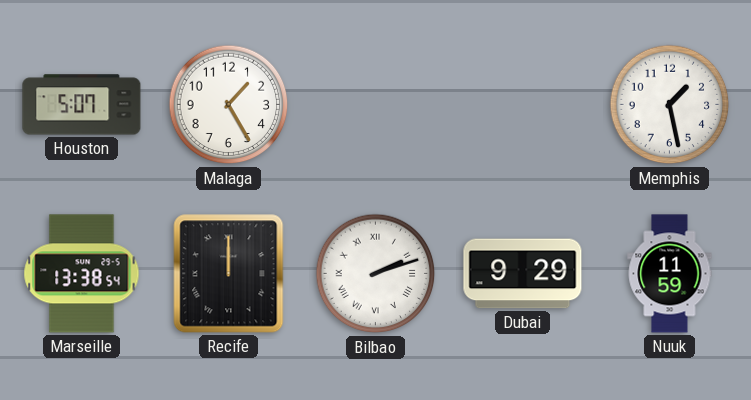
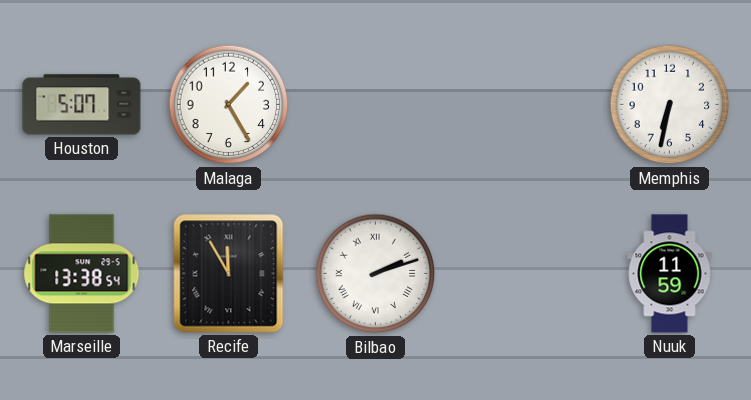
Memphis: 1:28 -> 6:32 (670, 105)
Recife: 12:00 -> 11:55 (229, 274)
Dubai: 9:29 -> none (523, 274)
